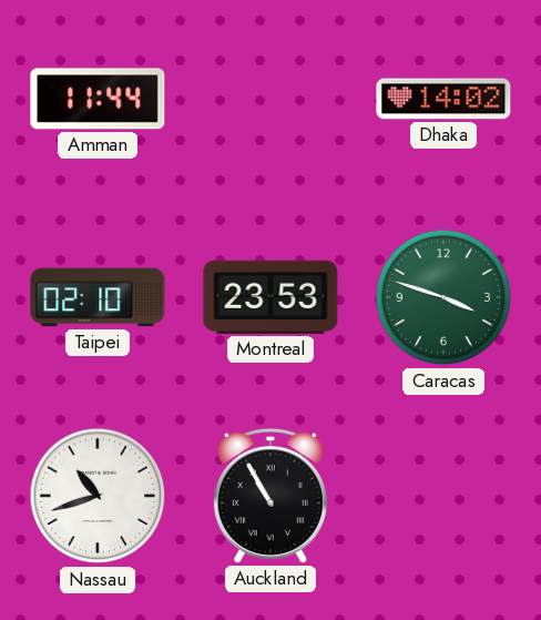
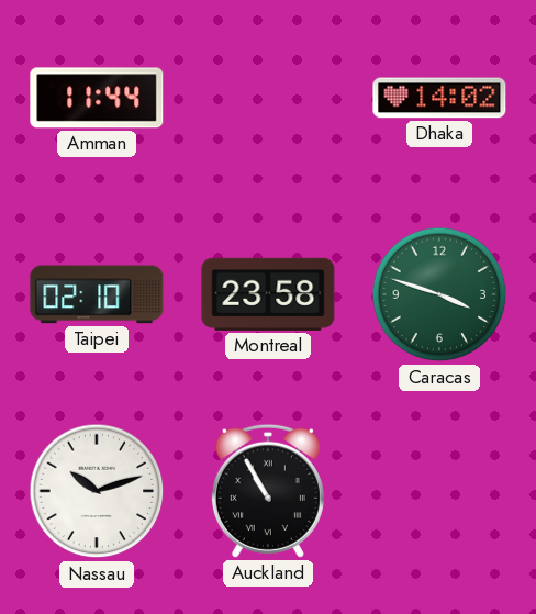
Montreal: 23:53 -> 23:58 (268, 294)
Nassau: 10:42 -> 10:12 (97, 491)
